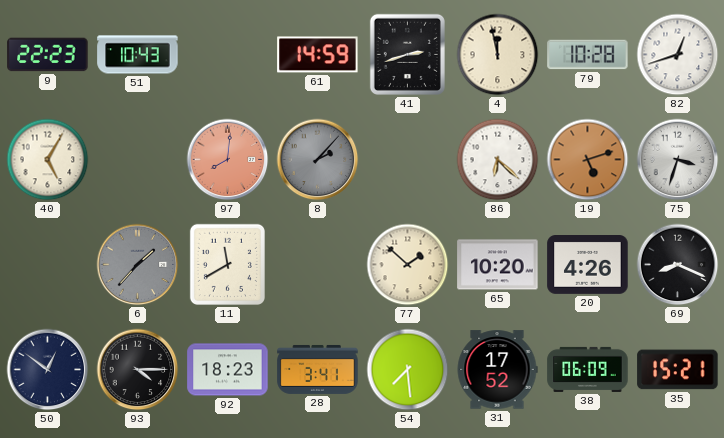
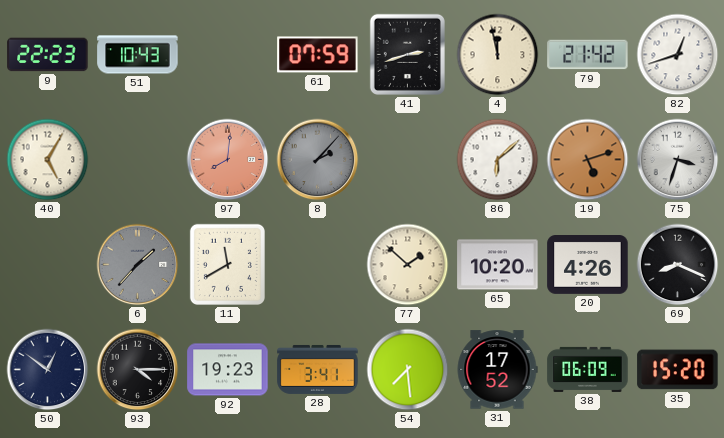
61: 14:59 -> 07:59 (318, 55)
79: 10:28 -> 21:42 (588, 55)
86: 6:22 -> 6:08 (498, 160)
92: 18:23 -> 19:23 (228, 370)
35: 15:21 -> 15:20 (678, 370)
